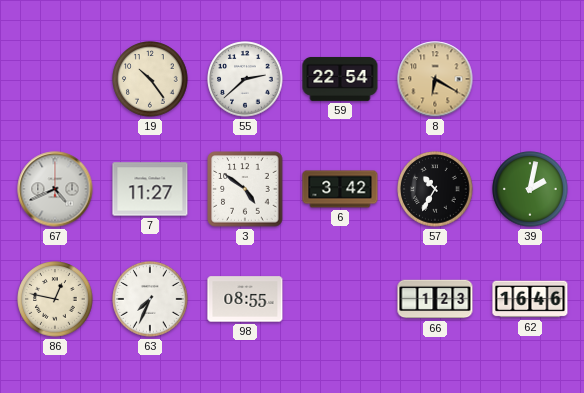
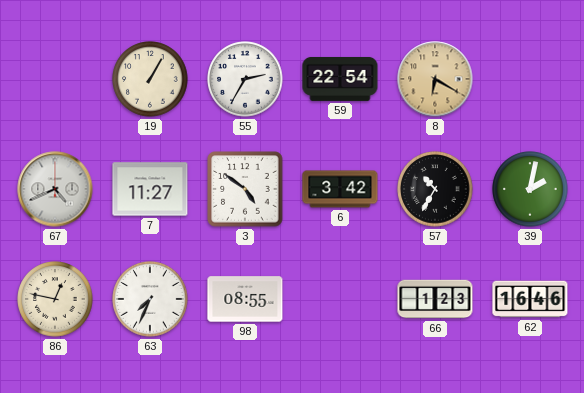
19: 10:24 -> 1:05 (150, 79)
55: 2:38 -> 2:35 (245, 79)
